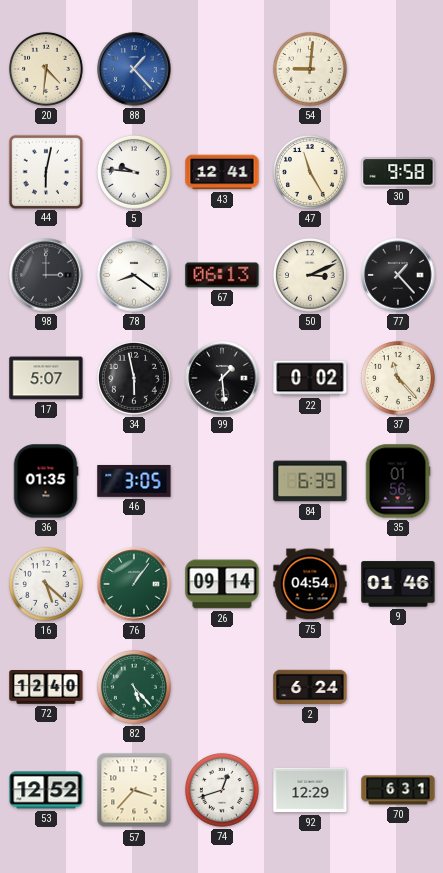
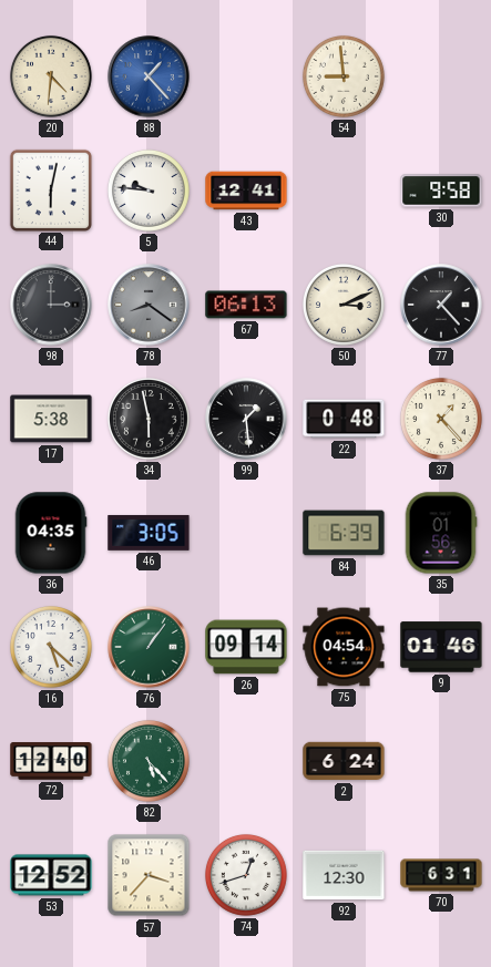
54: 9:01 -> 8:59 (344, 76)
47: 11:25 -> none (310, 172)
78 dial: white -> grey (149, 305)
17: 5:07 -> 5:38 (51, 419)
22: 0:02 -> 0:48 (344, 419)
37: 11:23 -> 1:23 (441, 419)
36: 01:35 -> 04:35 (51, 533)
92: 12:29 -> 12:30 (344, 875)
